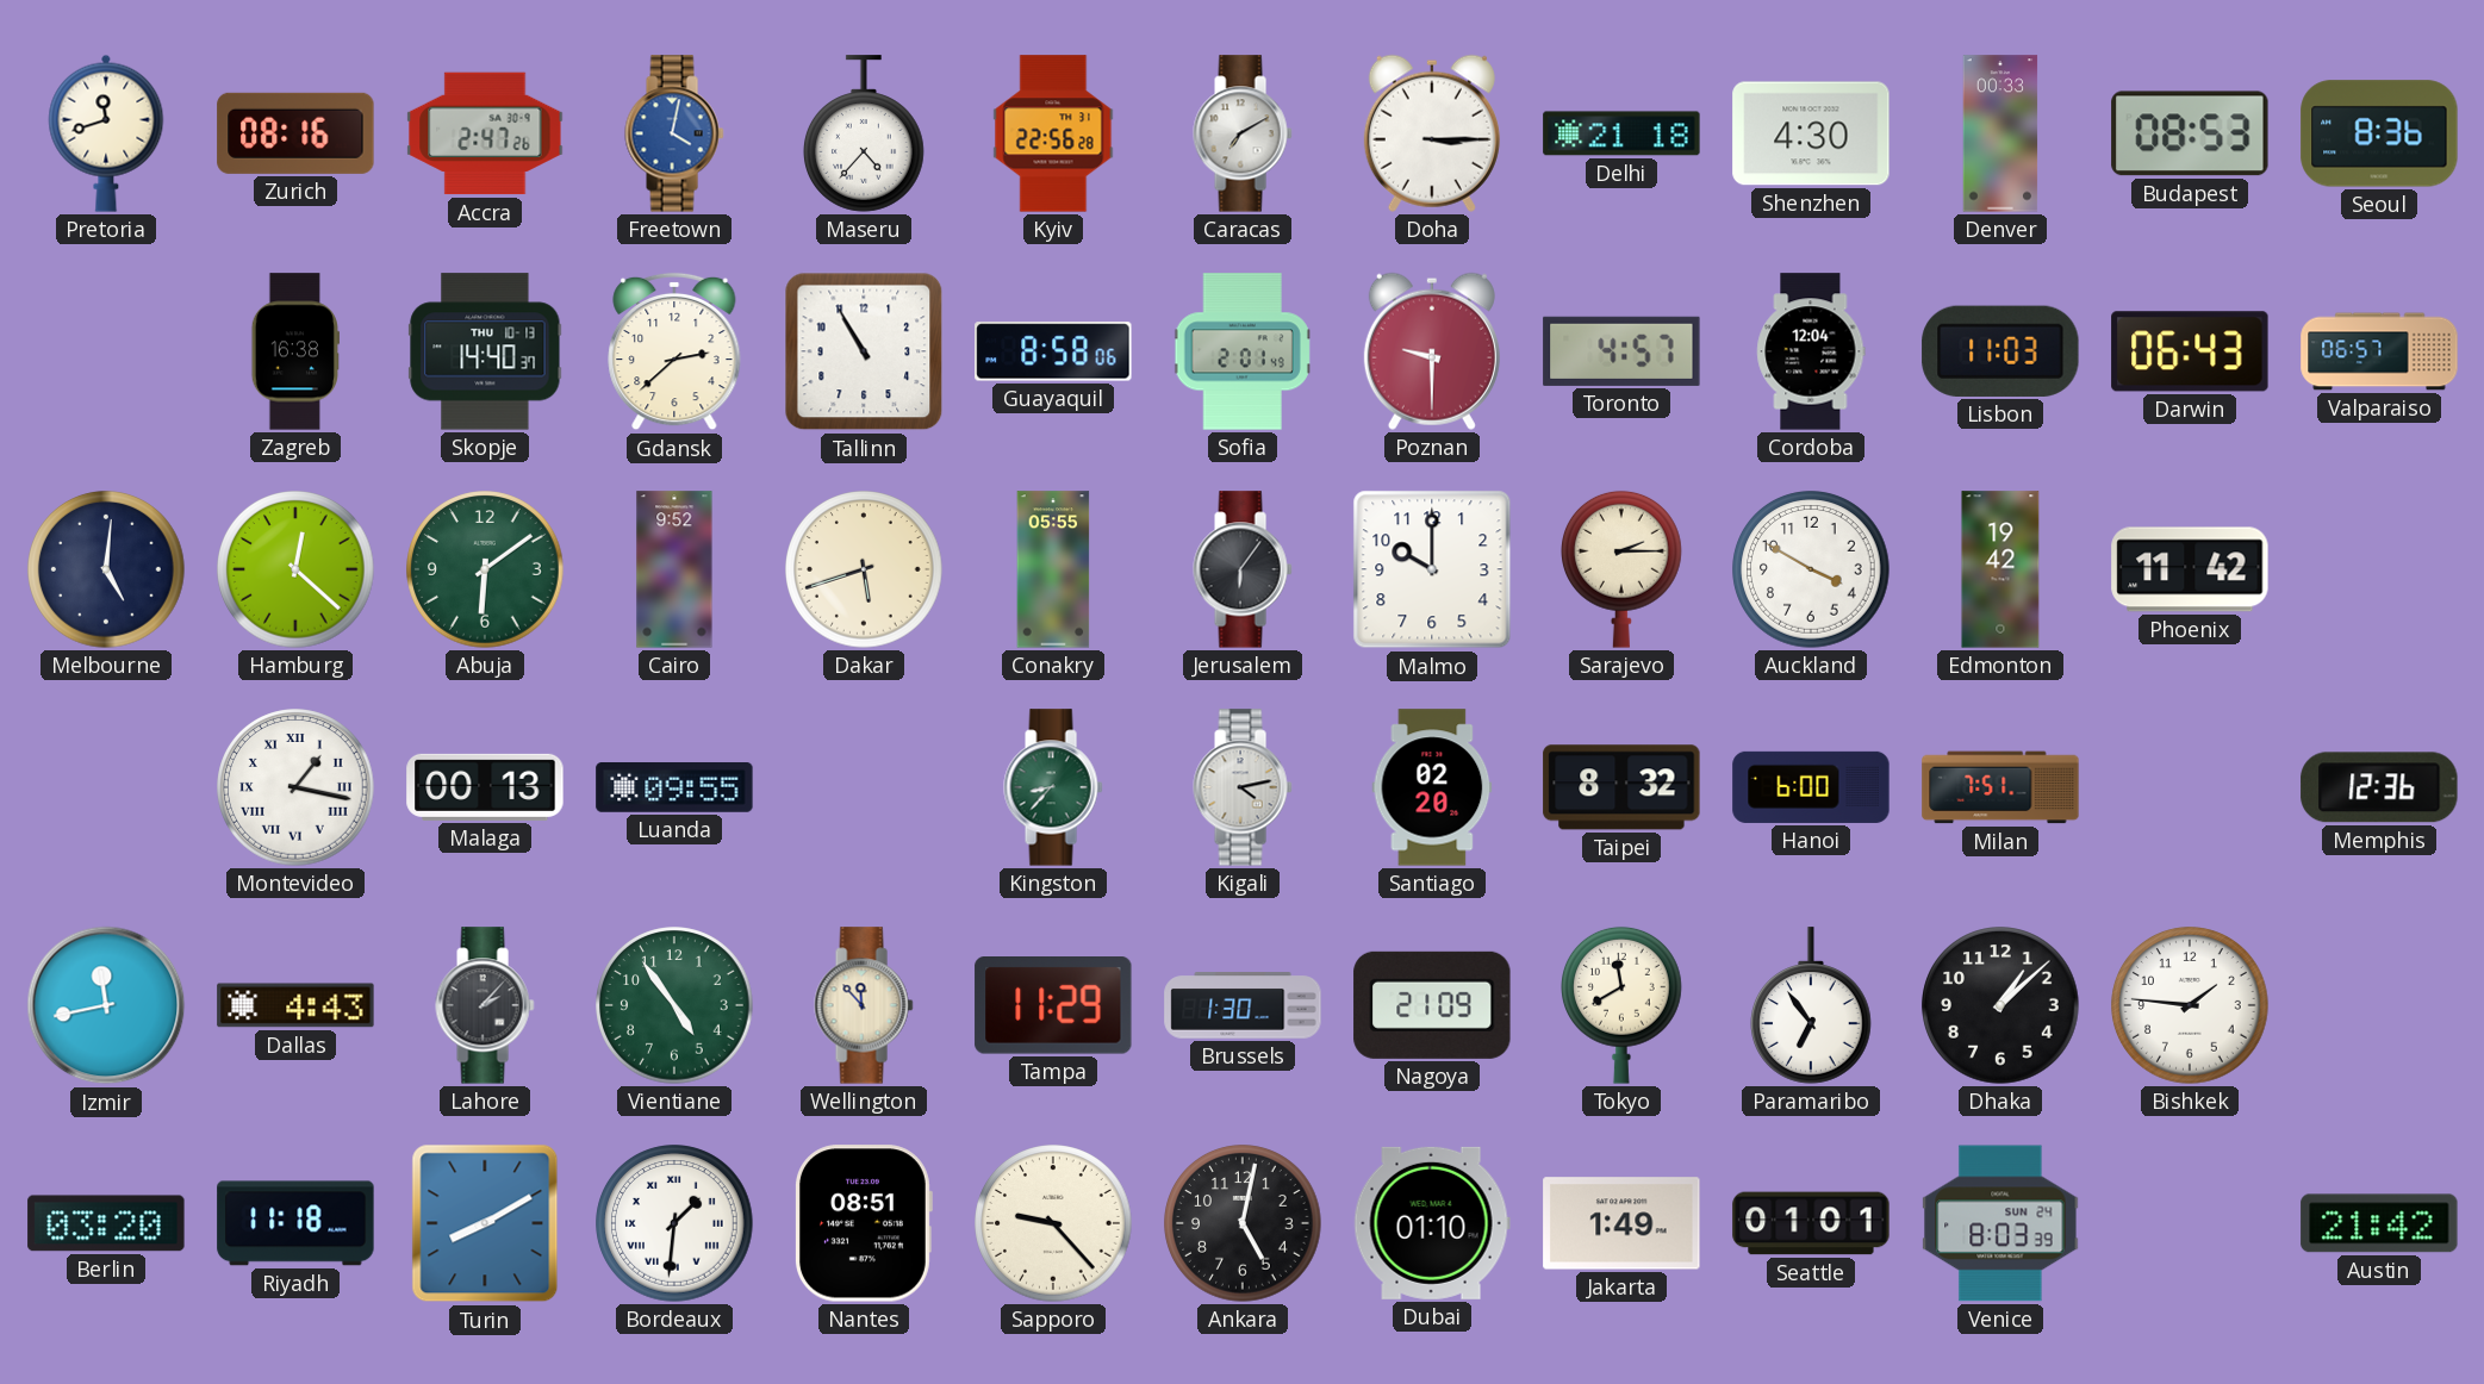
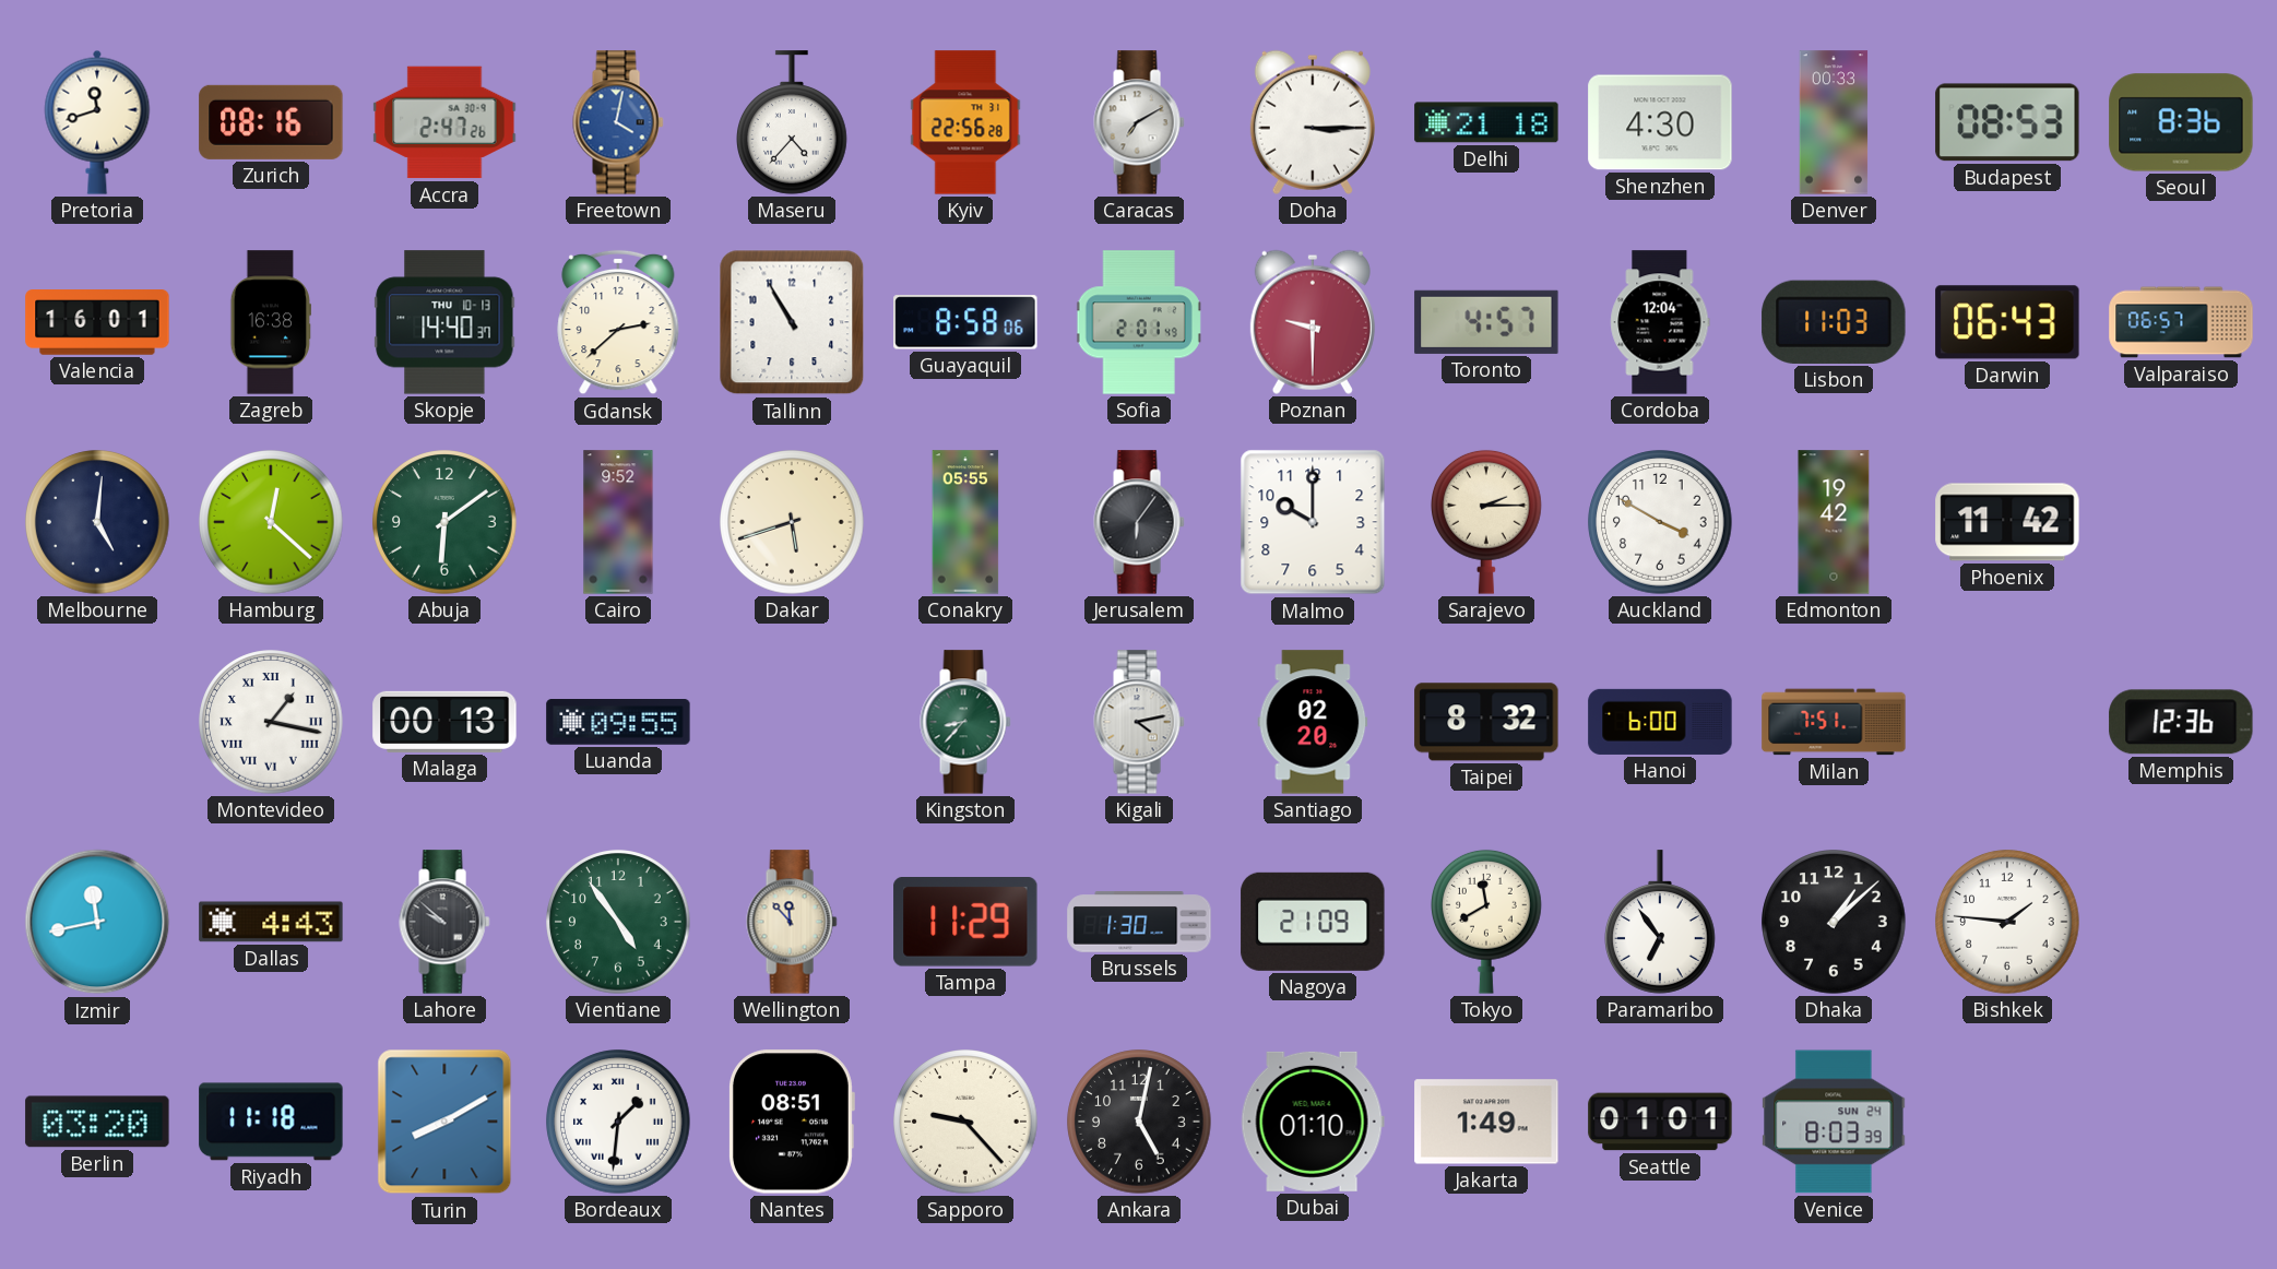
Valencia: none -> 16:01 (97, 322)
Lahore: 2:07 -> 9:52 (444, 922)
Austin: 21:42 -> none (2379, 1223)
